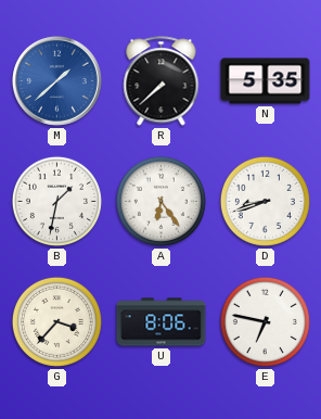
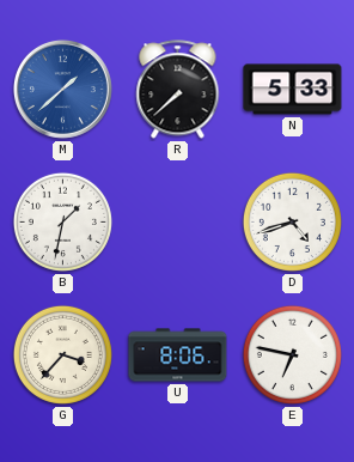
N: 5:35 -> 5:33 (293, 90)
A: 6:24 -> none (160, 201)
D: 8:42 -> 4:42 (292, 221)
